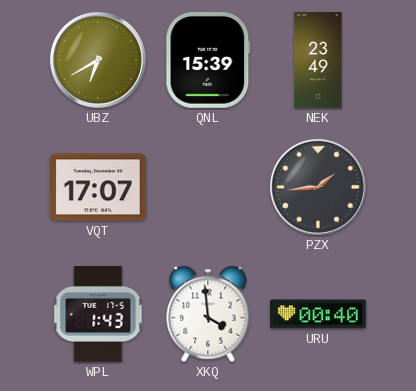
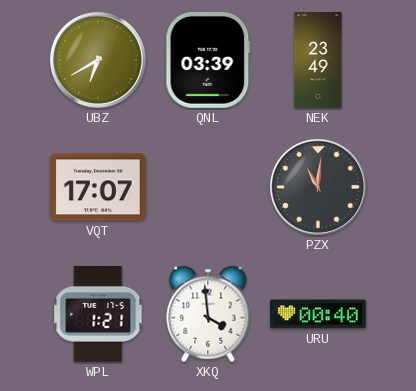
QNL: 15:39 -> 03:39 (208, 61)
PZX: 1:44 -> 11:01 (318, 187)
WPL: 1:43 -> 1:21 (98, 315)
